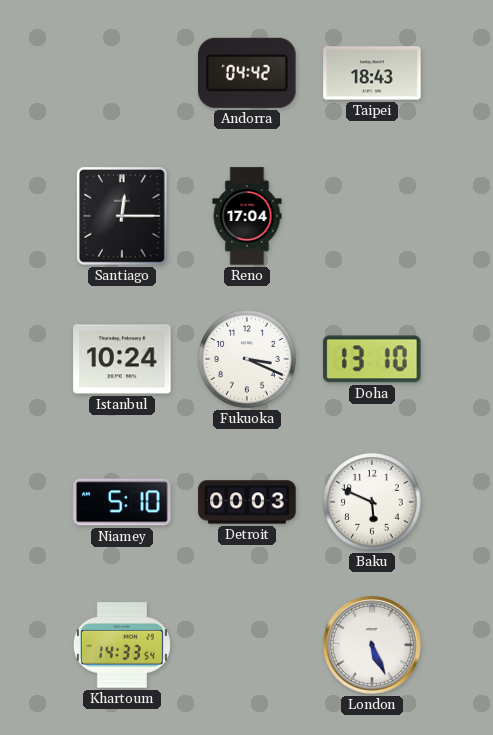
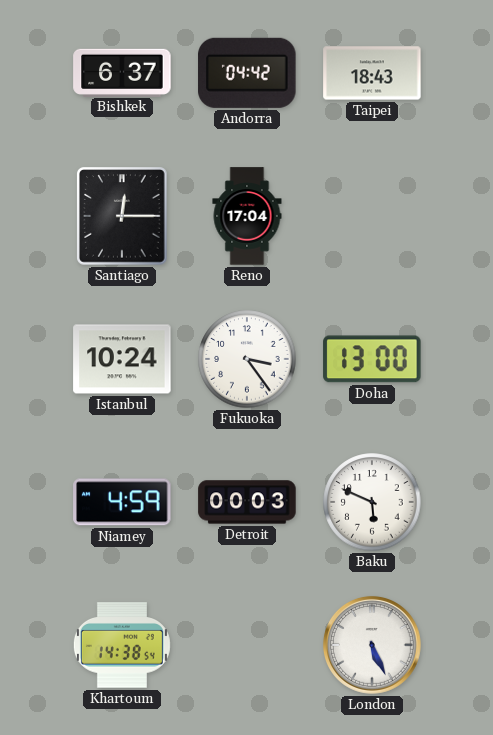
Bishkek: none -> 6:37 (122, 72)
Fukuoka: 3:19 -> 3:24 (247, 359)
Doha: 13:10 -> 13:00 (372, 359)
Niamey: 5:10 -> 4:59 (122, 502)
Khartoum: 14:33 -> 14:38 (122, 645)
